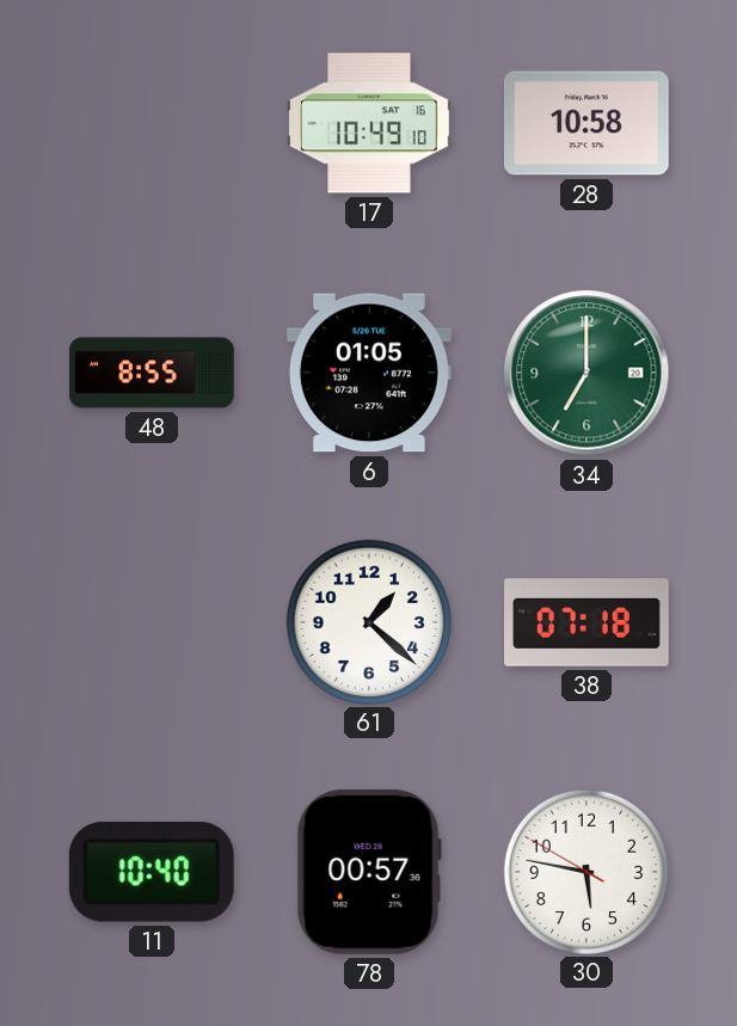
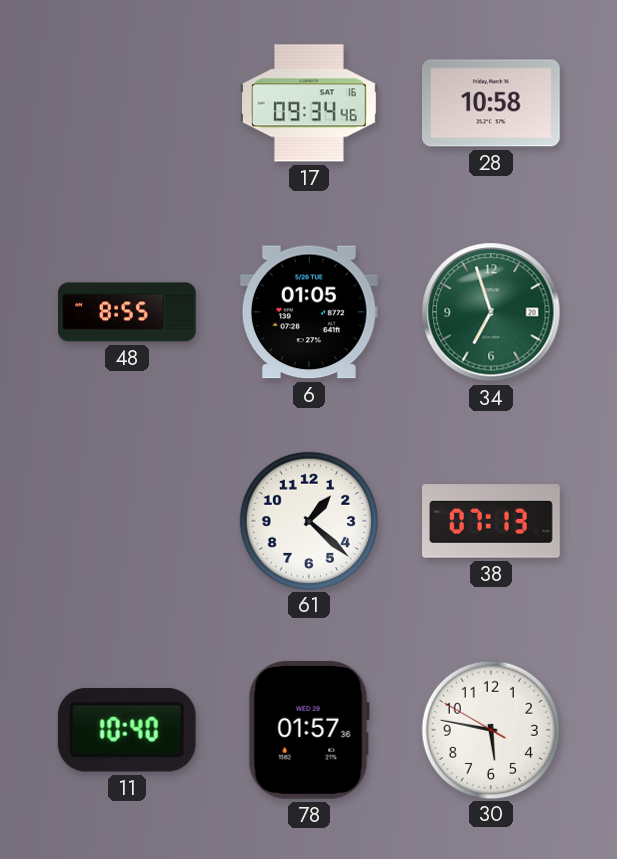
17: 10:49 -> 09:34 (310, 103)
34: 7:00 -> 6:57 (491, 312)
38: 07:18 -> 07:13 (492, 521)
78: 00:57 -> 01:57 (309, 730)
